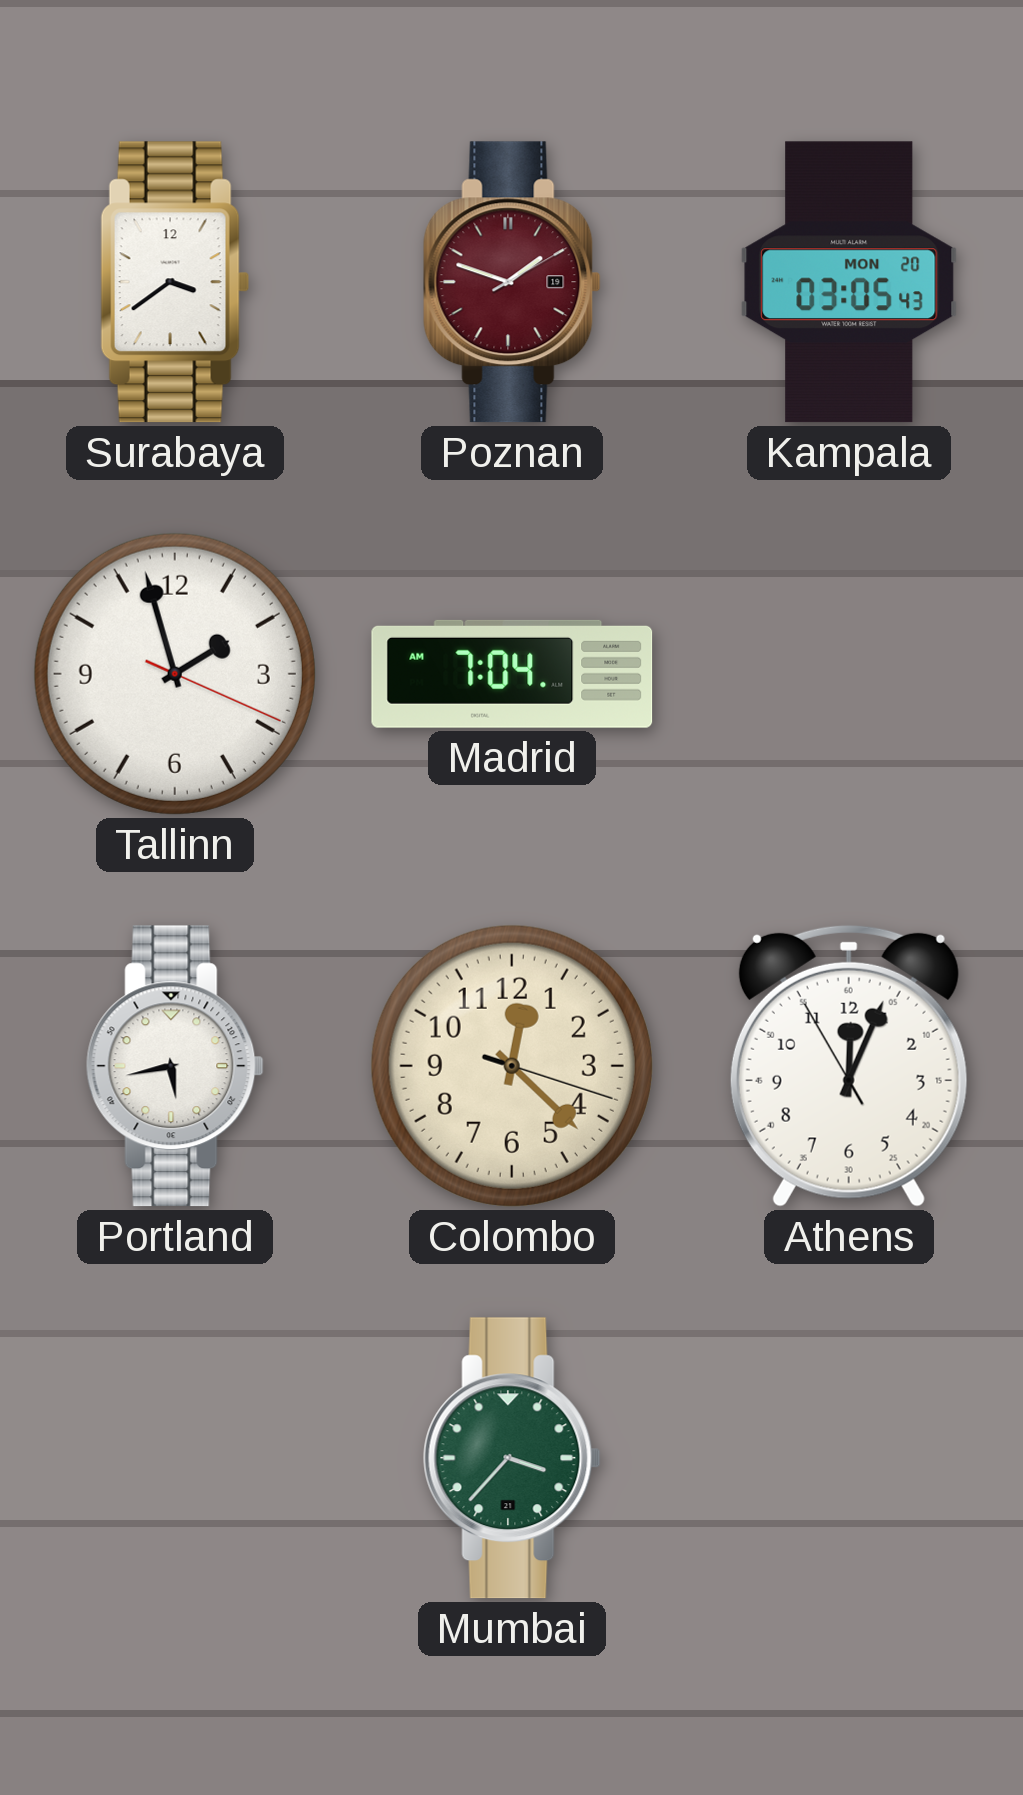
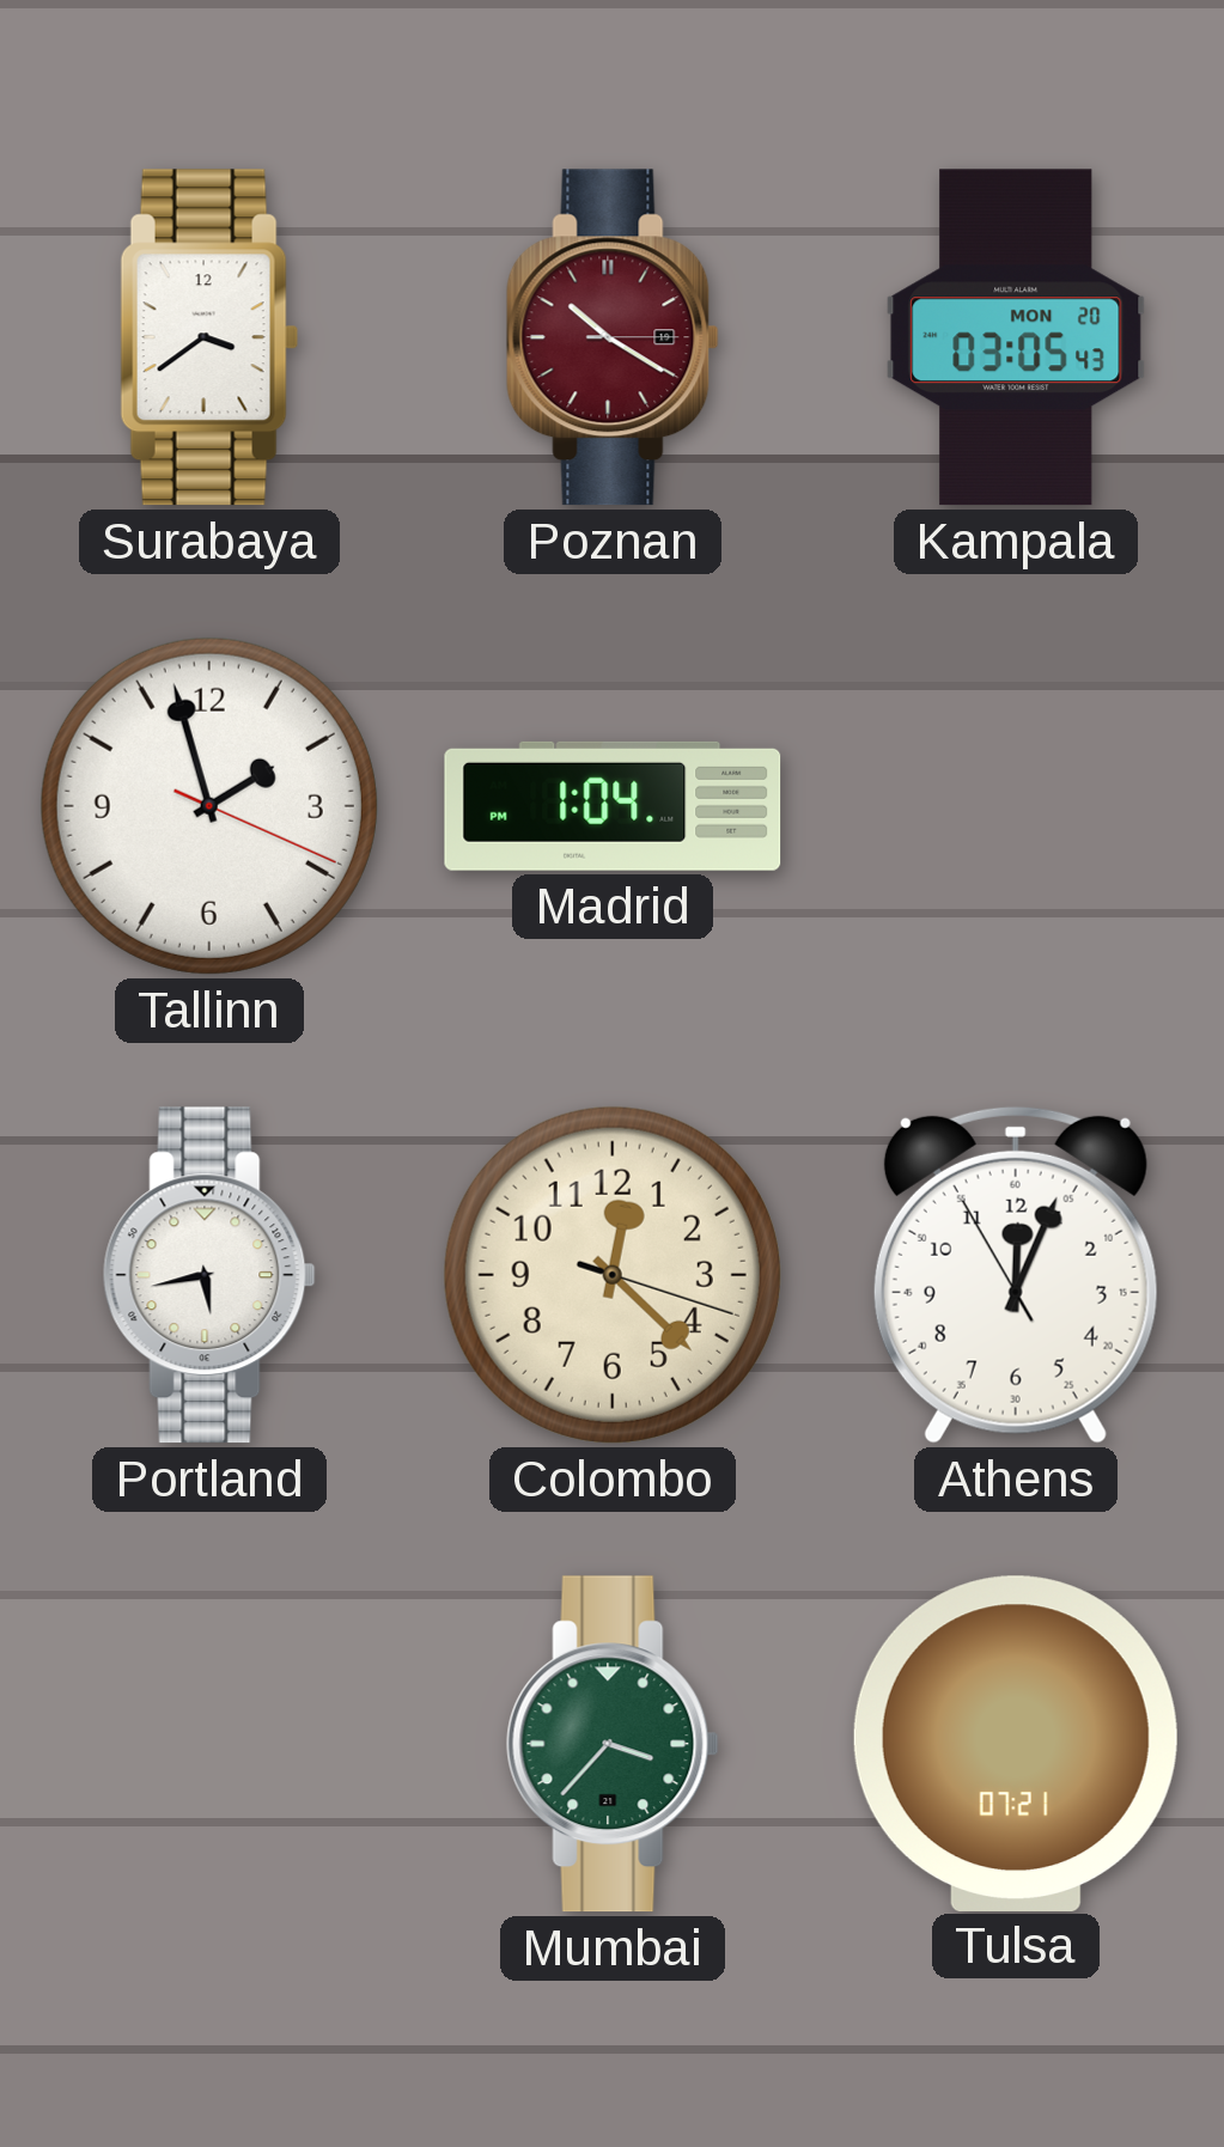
Poznan: 1:48 -> 10:20 (613, 337)
Madrid: 7:04 -> 1:04 (613, 806)
Tulsa: none -> 07:21 (1016, 1743)
